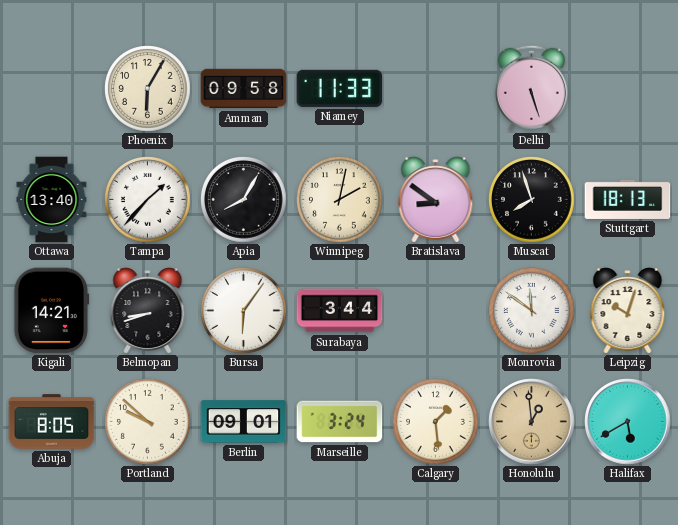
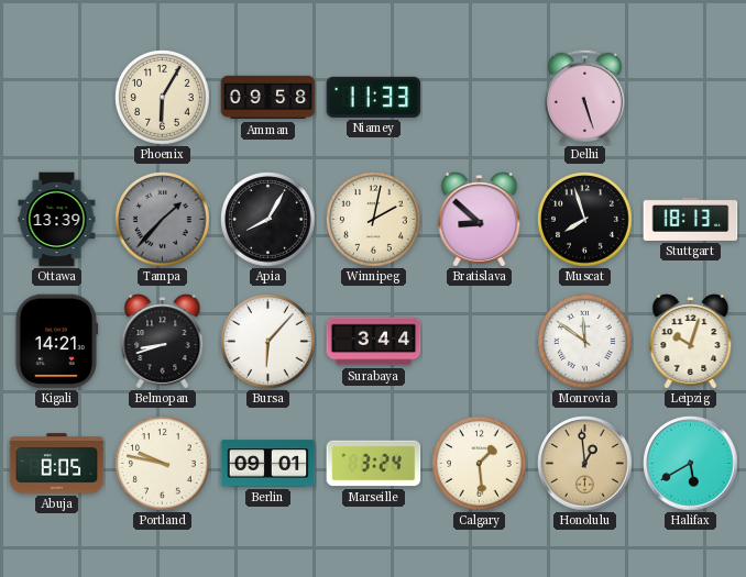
Ottawa: 13:40 -> 13:39 (57, 220)
Tampa dial: white -> grey (163, 220)
Bratislava: 8:51 -> 8:52 (480, 220)
Bursa: 6:06 -> 6:07 (268, 342)
Portland: 9:52 -> 9:47 (163, 464)
